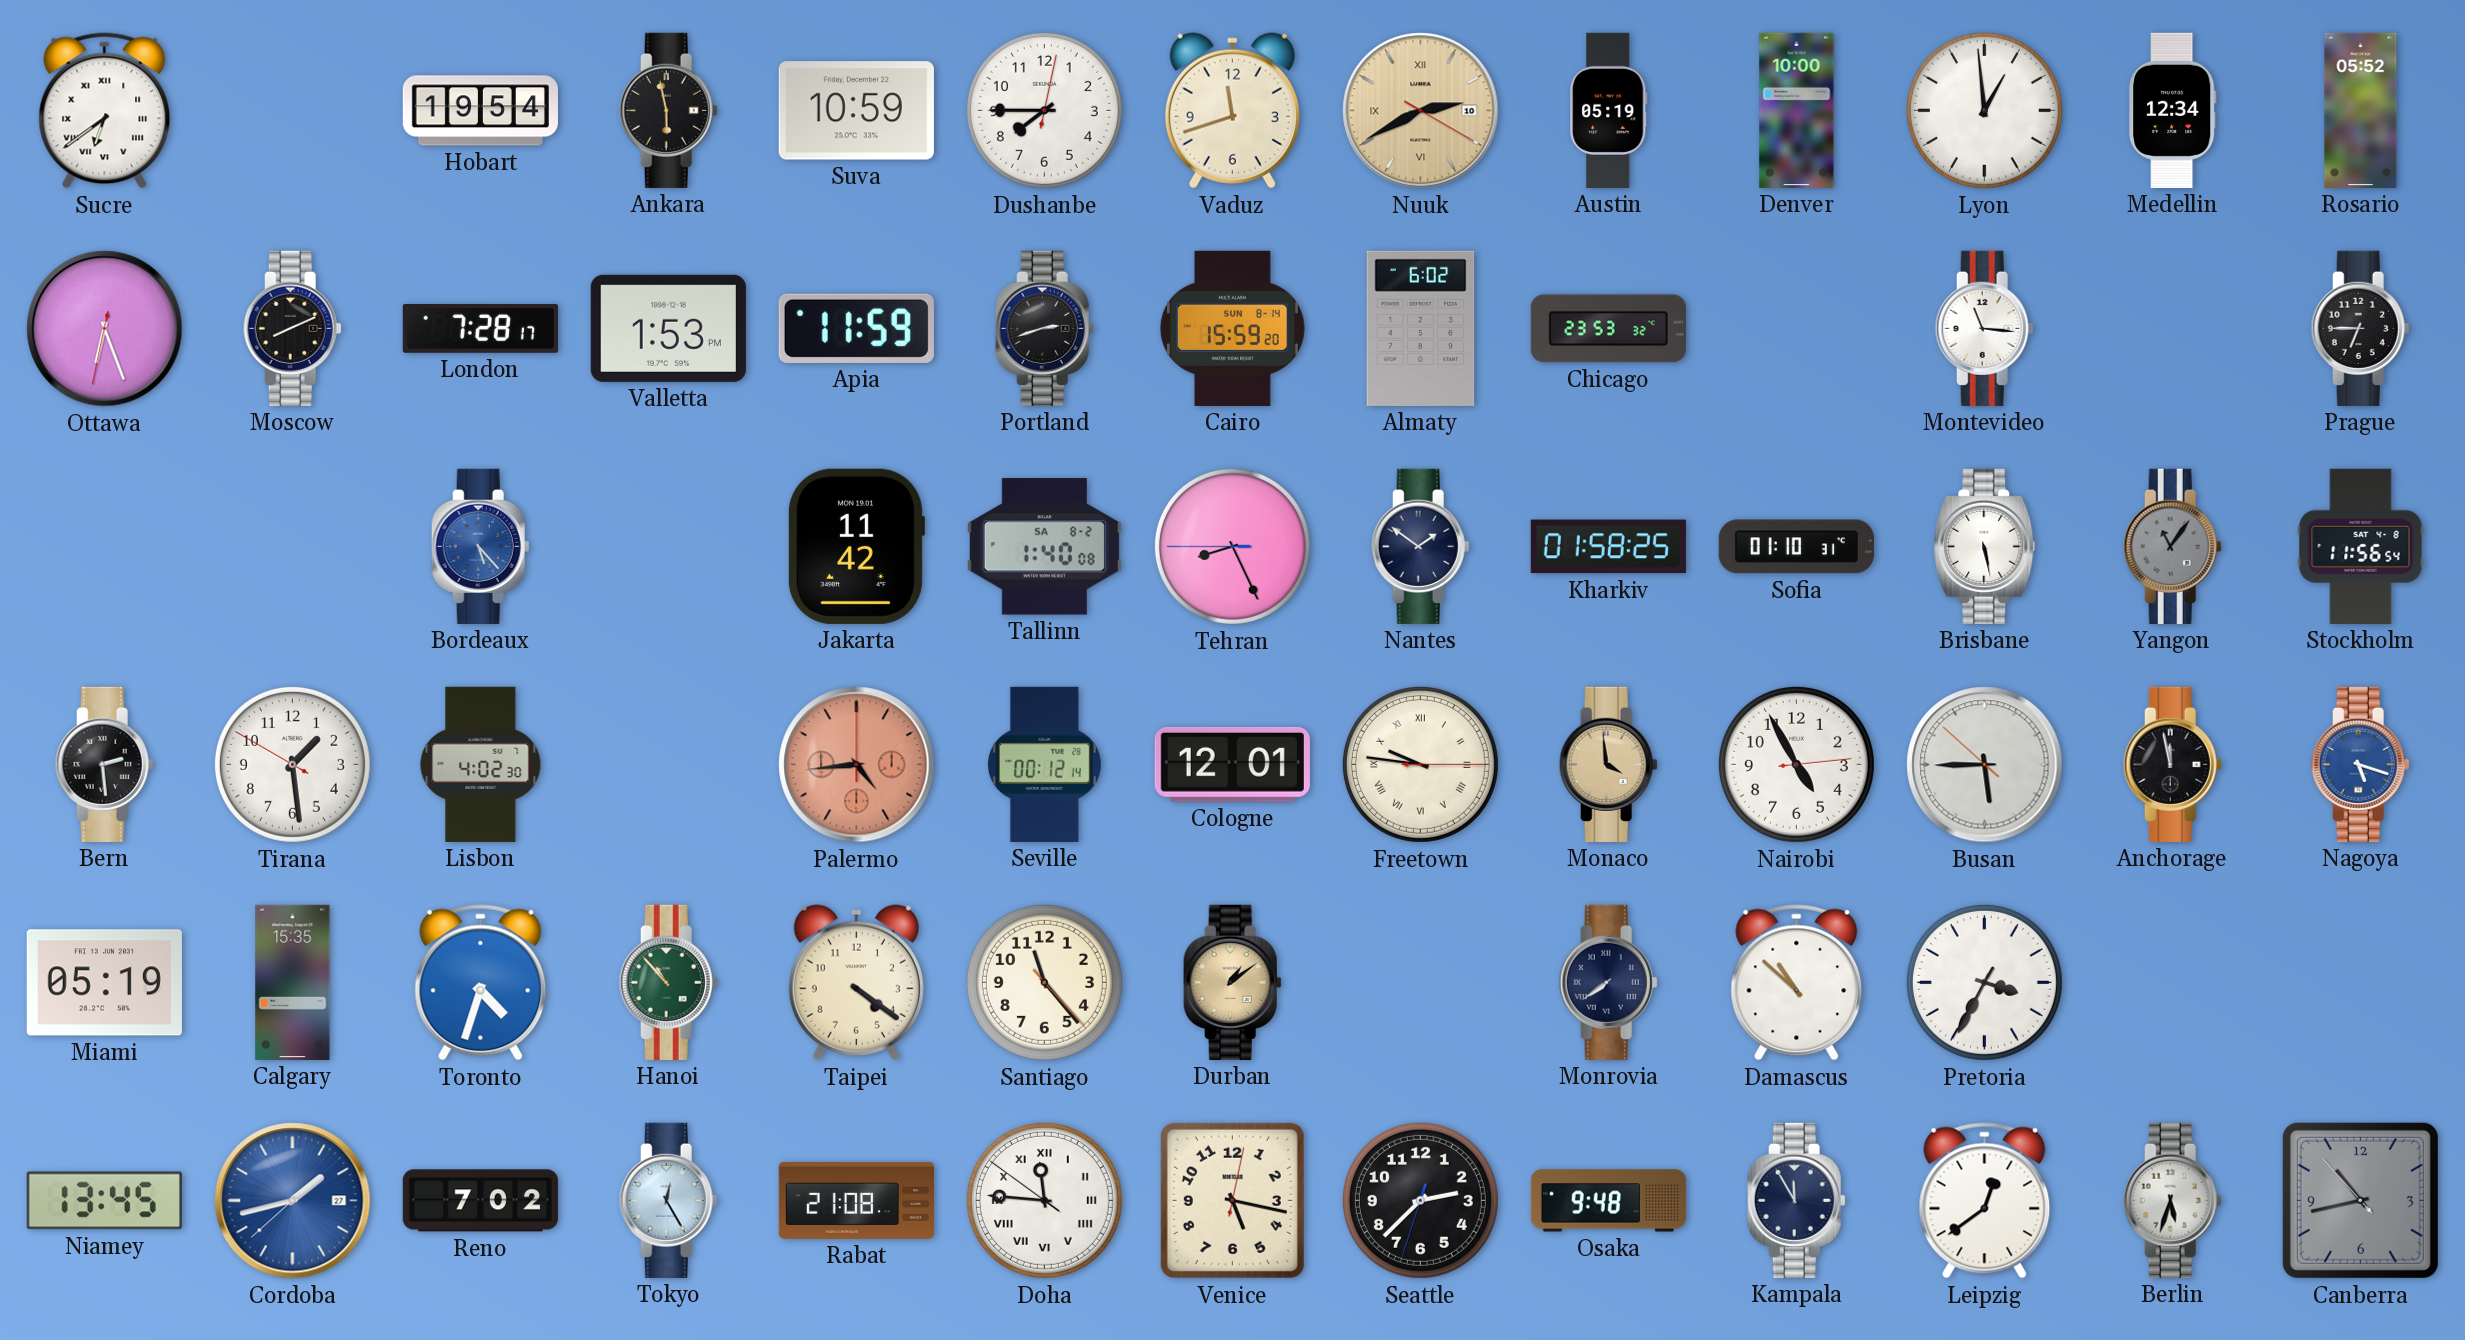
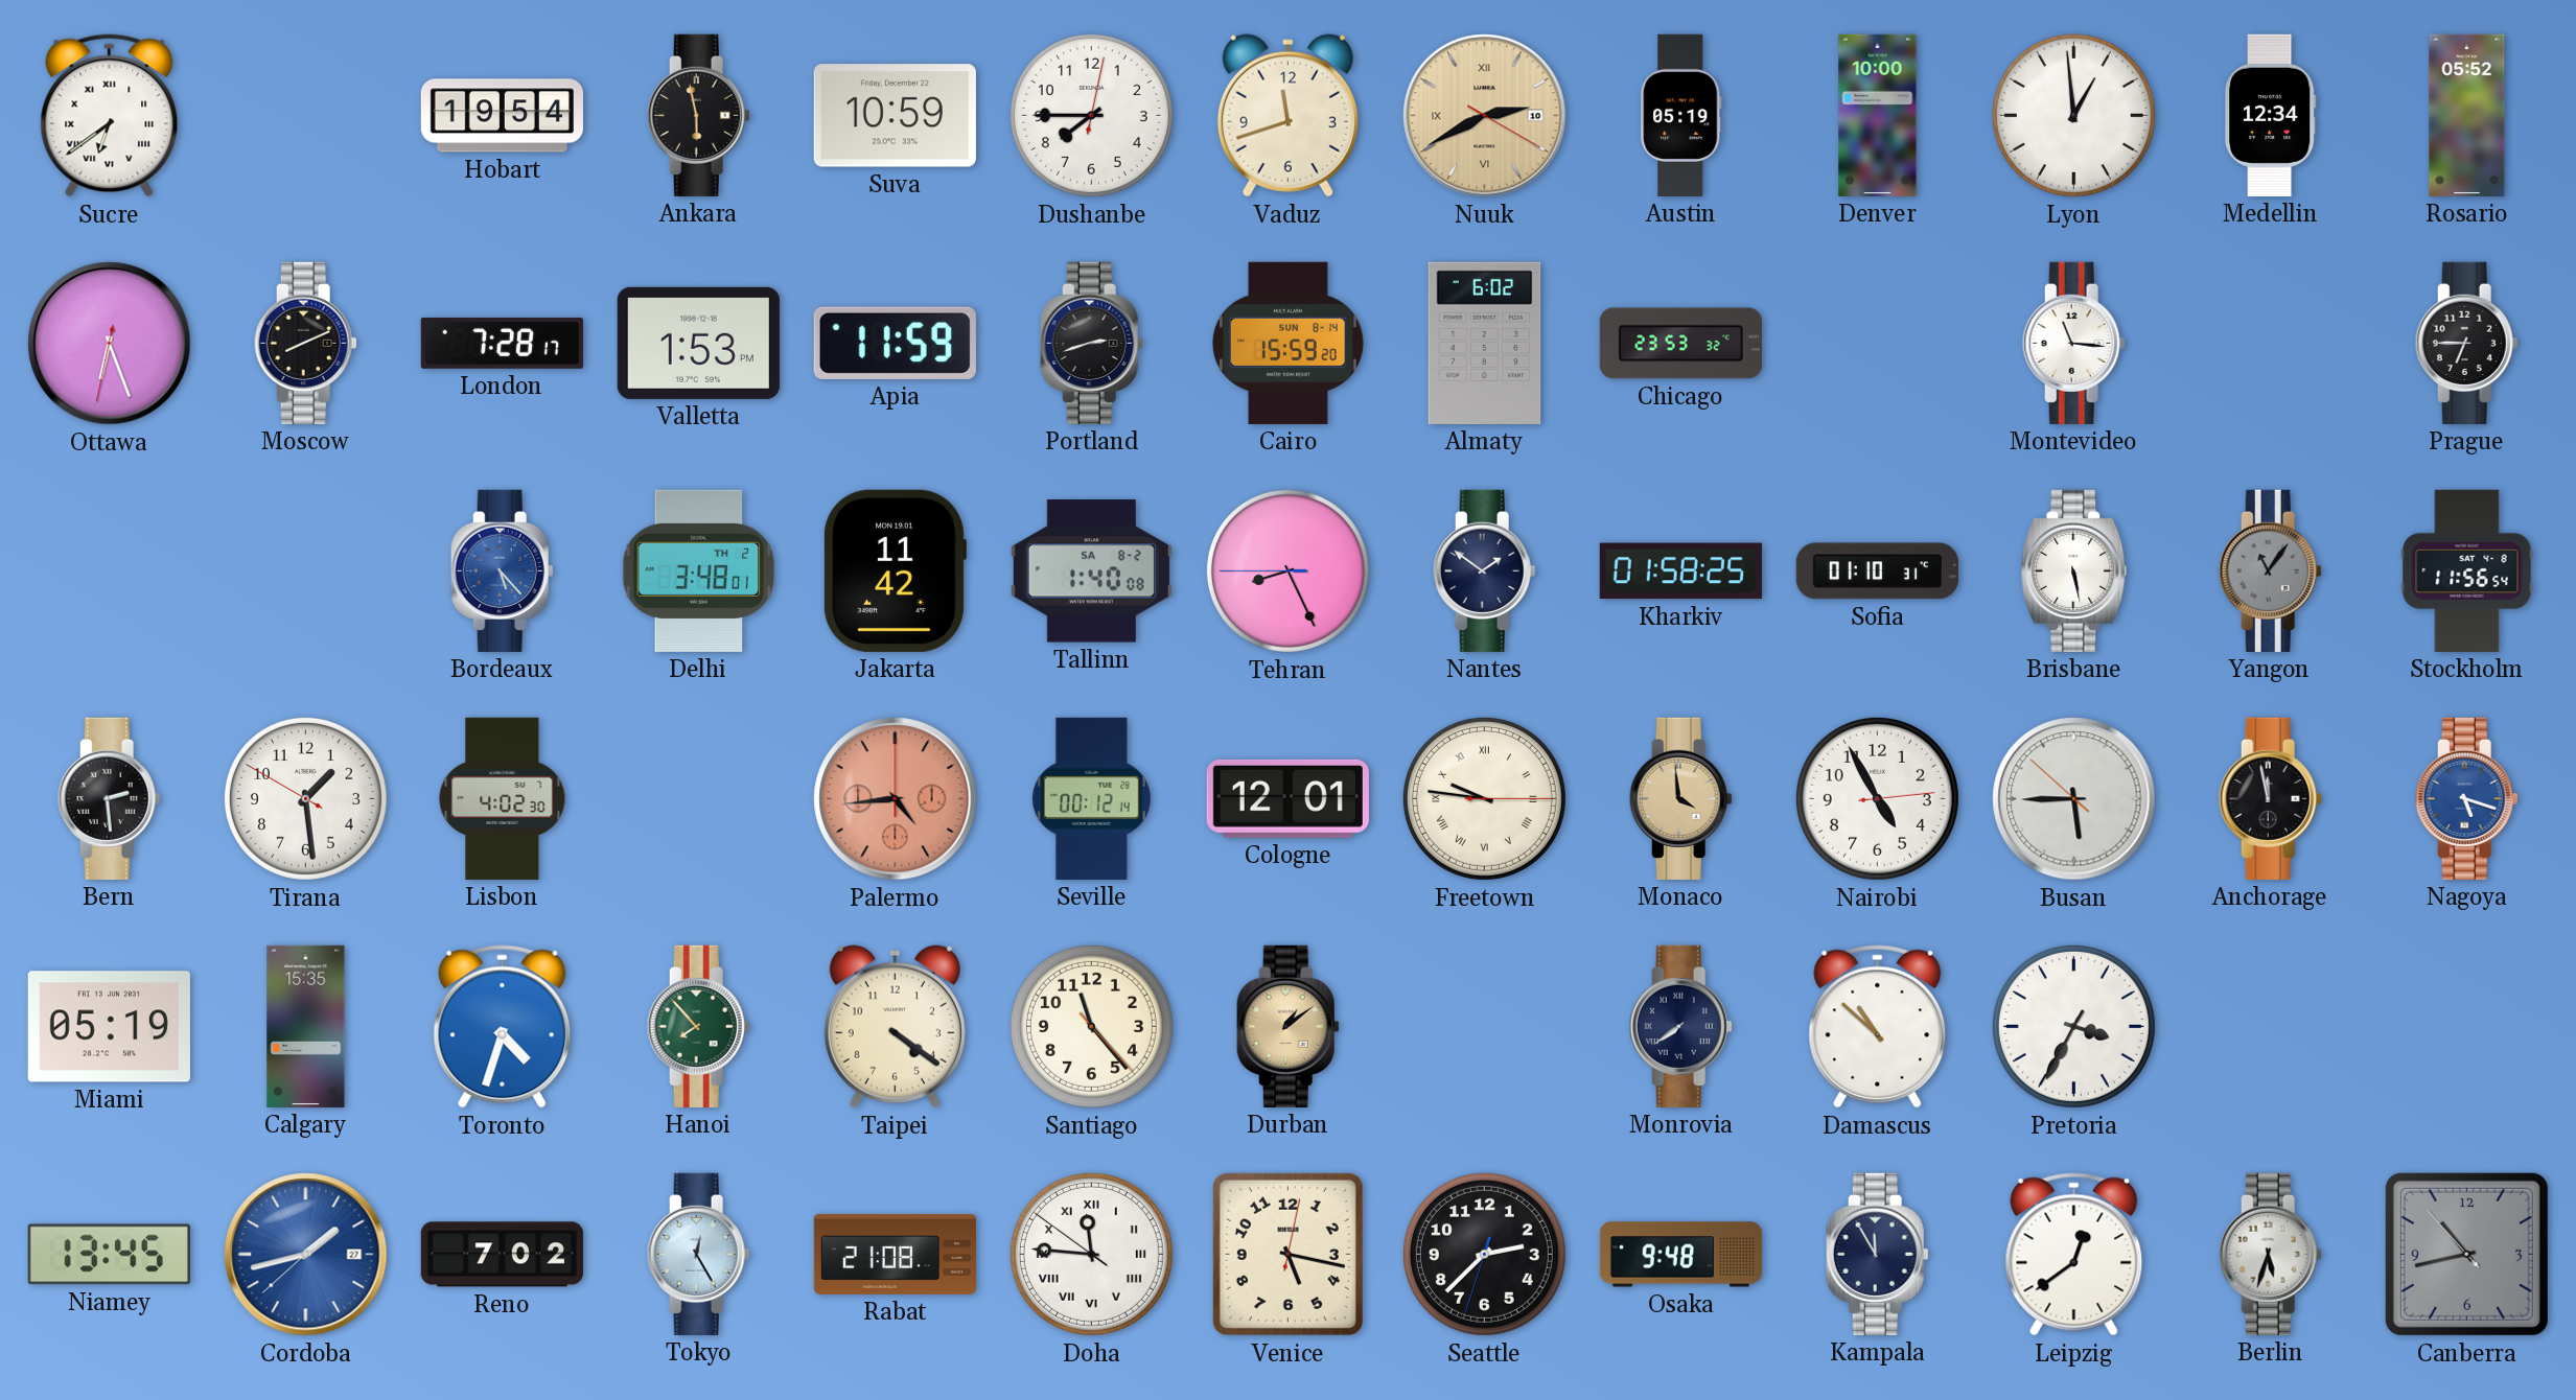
Delhi: none -> 3:48 (699, 570)
Hanoi: 10:53 -> 7:53 (698, 1026)
